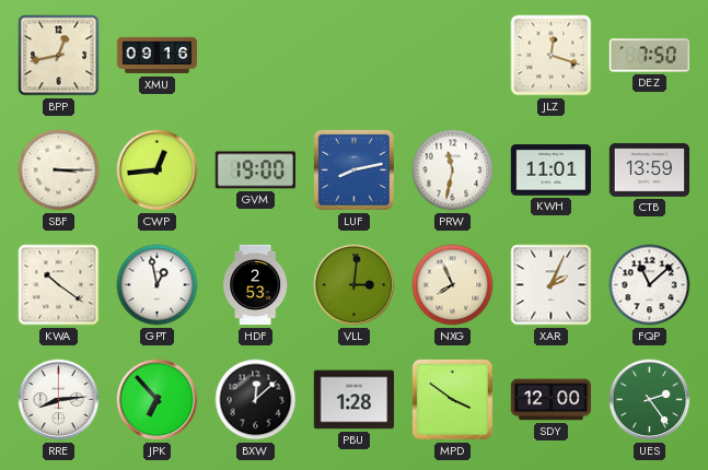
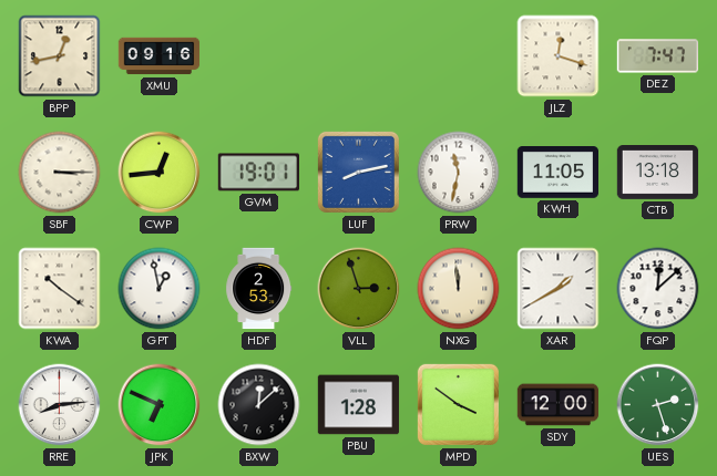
DEZ: 7:50 -> 7:47 (658, 56)
GVM: 19:00 -> 19:01 (258, 173)
KWH: 11:01 -> 11:05 (557, 173)
CTB: 13:59 -> 13:18 (658, 173)
VLL: 3:01 -> 2:57 (359, 289)
NXG: 7:56 -> 11:59 (459, 289)
XAR: 2:04 -> 1:40 (559, 289)
FQP: 11:08 -> 12:08 (658, 289)
JPK: 6:53 -> 6:49 (160, 405)
UES: 2:24 -> 2:27 (658, 405)
